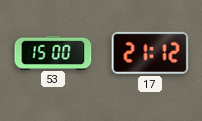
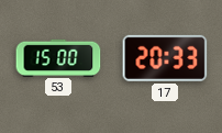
17: 21:12 -> 20:33 (165, 58)
